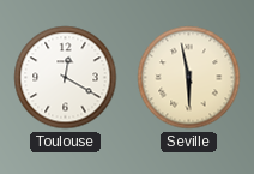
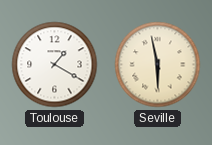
Toulouse: 12:20 -> 1:20 (55, 65)
